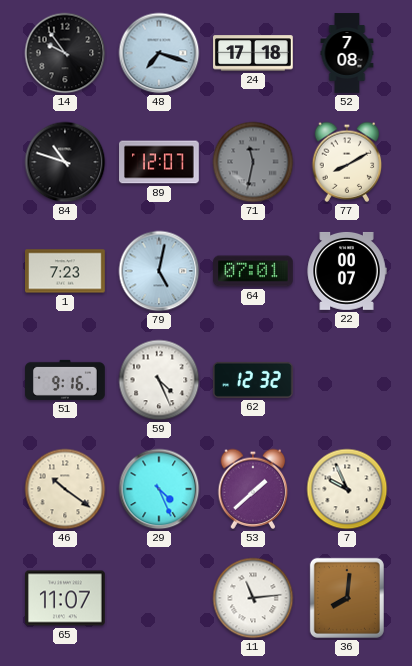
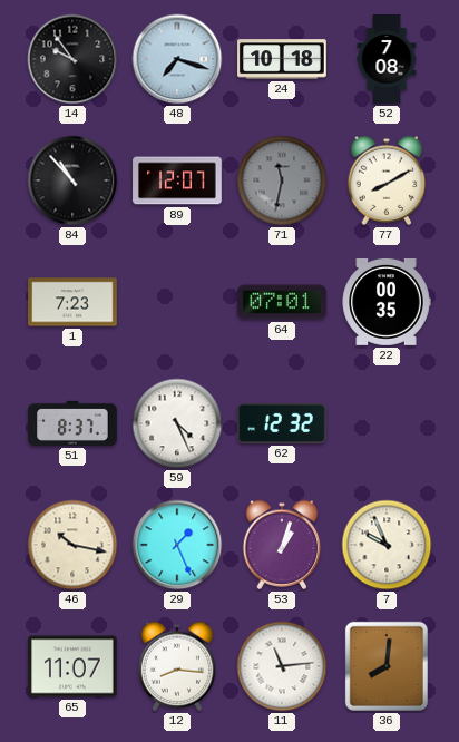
24: 17:18 -> 10:18 (282, 59)
84: 10:48 -> 10:53 (72, 180)
79: 5:02 -> none (159, 271)
22: 00:07 -> 00:35 (387, 302)
51: 9:16 -> 8:37 (72, 423)
46: 10:21 -> 10:17 (72, 545)
29: 4:26 -> 1:26 (177, 545)
53: 1:38 -> 1:03 (282, 545)
12: none -> 8:16 (177, 666)
